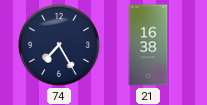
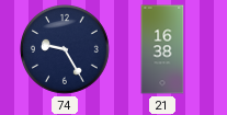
74: 7:25 -> 9:25 (66, 50)
